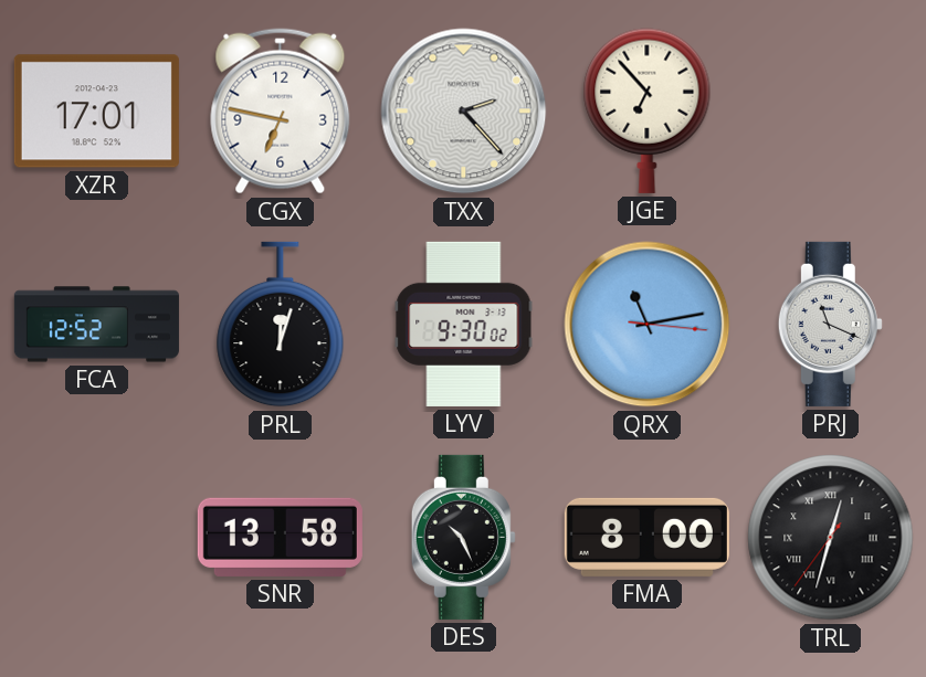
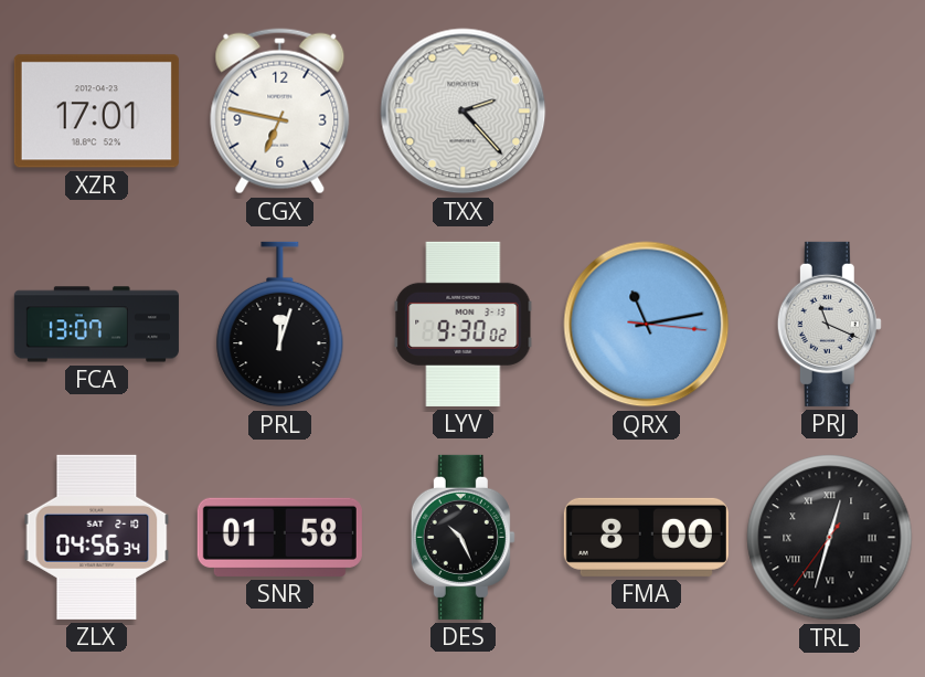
JGE: 6:53 -> none (648, 110)
FCA: 12:52 -> 13:07 (96, 325)
ZLX: none -> 04:56 (97, 537)
SNR: 13:58 -> 01:58 (279, 537)
